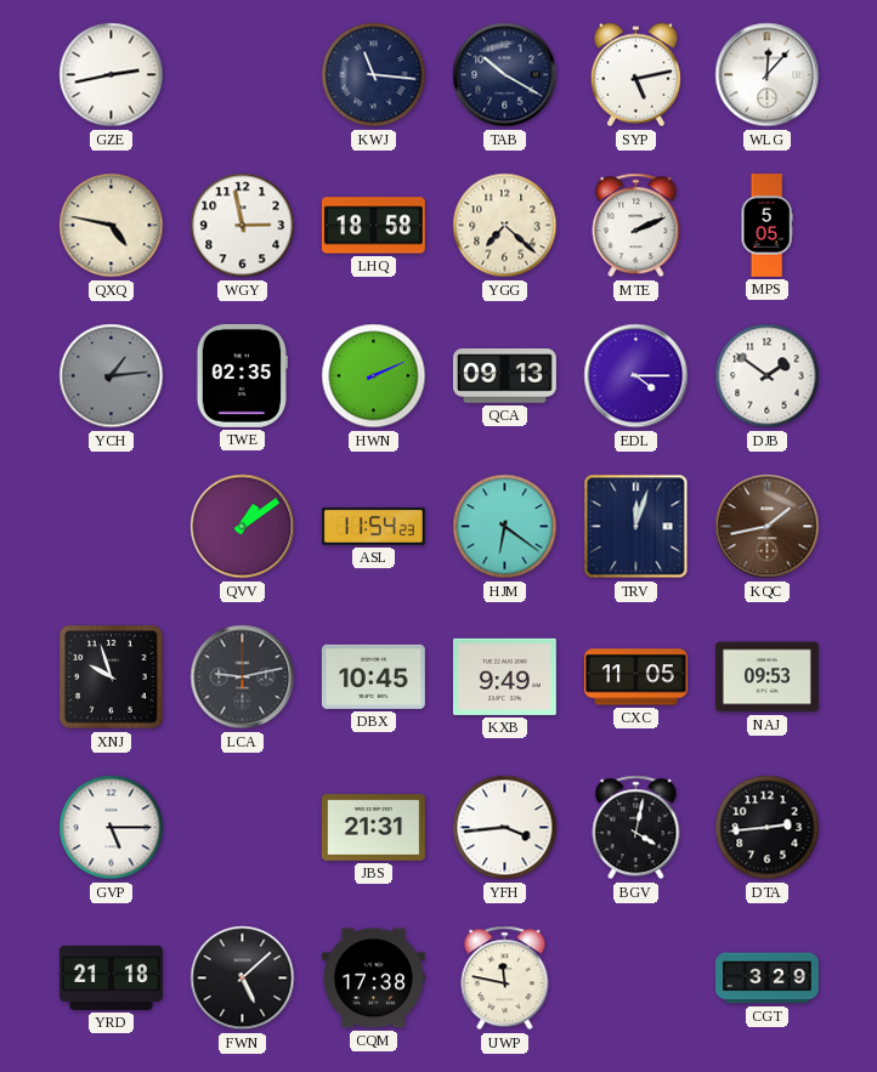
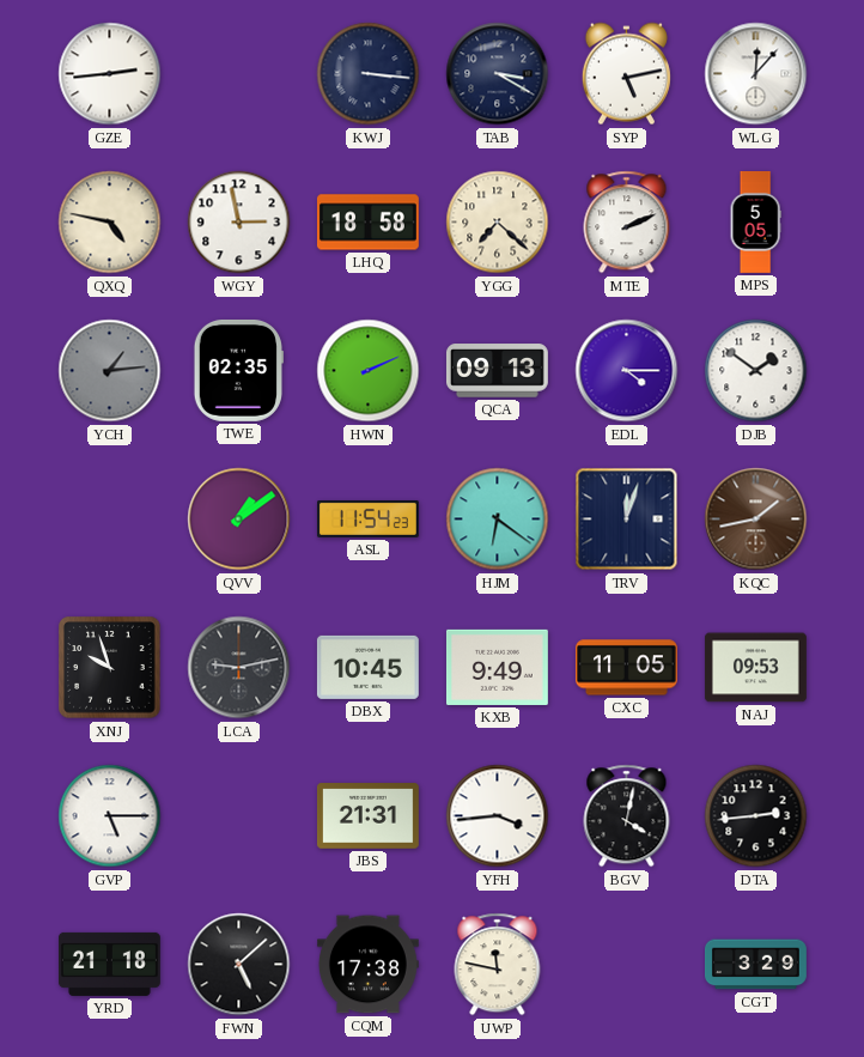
GZE: 2:43 -> 2:44 (110, 74)
KWJ: 11:16 -> 3:16 (369, 74)
TAB: 10:20 -> 3:20 (498, 74)
